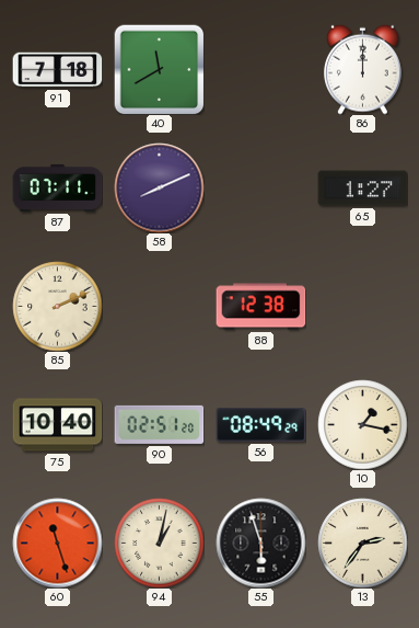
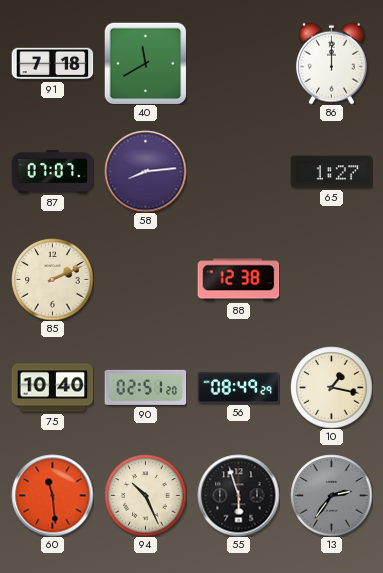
87: 07:11 -> 07:07 (52, 171)
58: 8:11 -> 8:14 (145, 171)
60: 11:27 -> 11:29 (52, 495)
94: 1:02 -> 10:26 (145, 495)
13 dial: cream -> grey (331, 495)
